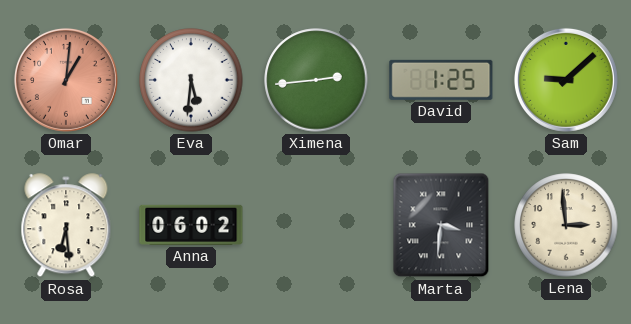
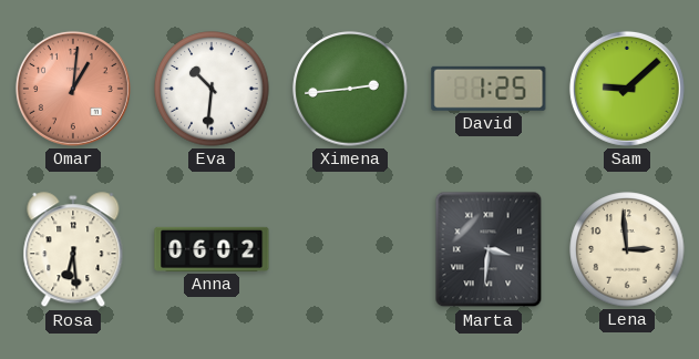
Eva: 5:31 -> 10:31 (212, 89)
